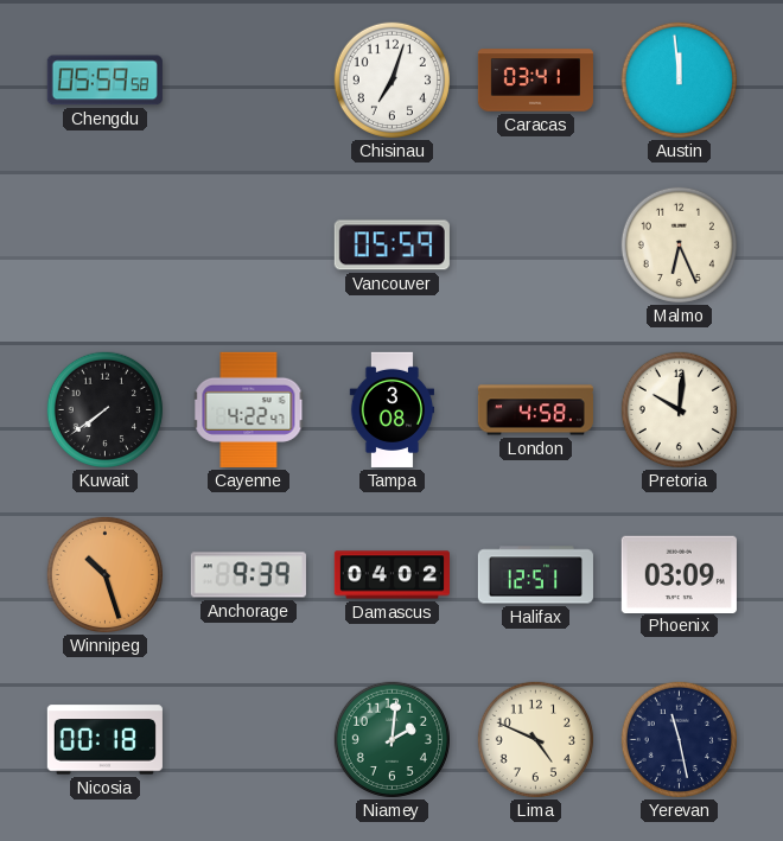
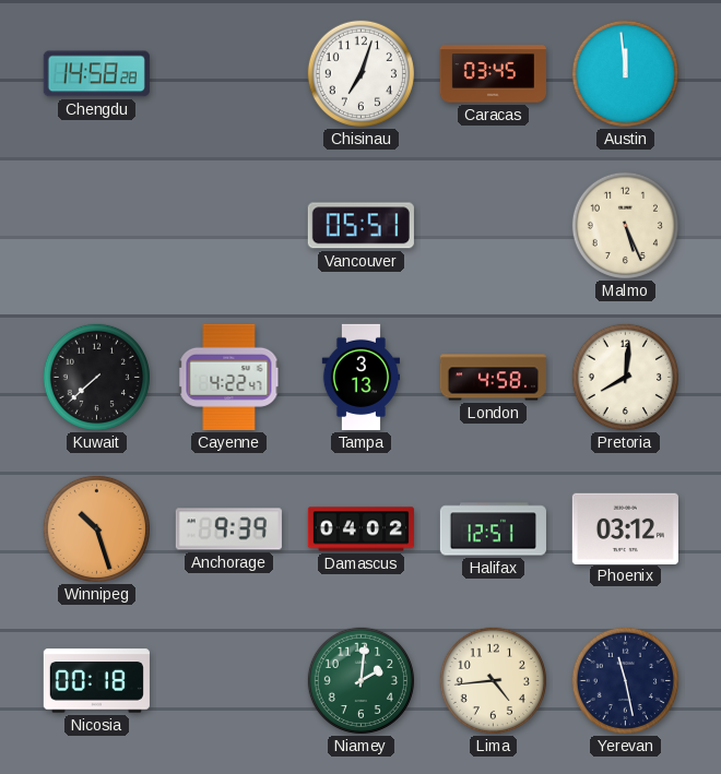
Chengdu: 05:59 -> 14:58 (96, 74)
Caracas: 03:41 -> 03:45 (493, 74)
Vancouver: 05:59 -> 05:51 (361, 226)
Malmo: 6:26 -> 5:26 (625, 225)
Kuwait: 7:39 -> 7:38 (96, 377)
Tampa: 3:08 -> 3:13 (361, 377)
Pretoria: 10:01 -> 8:01 (625, 377)
Phoenix: 03:09 -> 03:12 (625, 528)
Lima: 4:49 -> 4:44 (493, 680)
